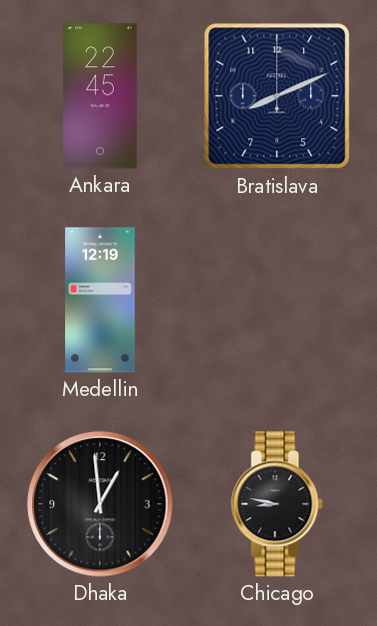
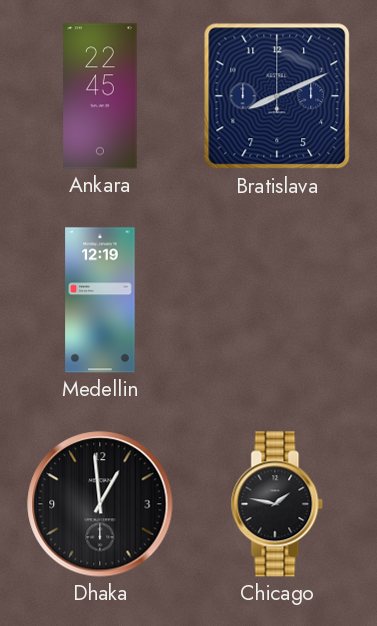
Chicago: 8:47 -> 1:47 (277, 504)
